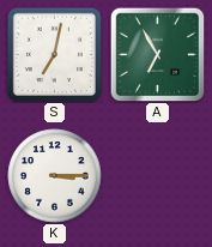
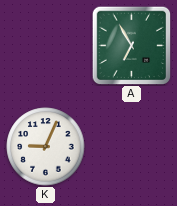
S: 7:02 -> none (54, 54)
K: 3:15 -> 9:04 (46, 147)
